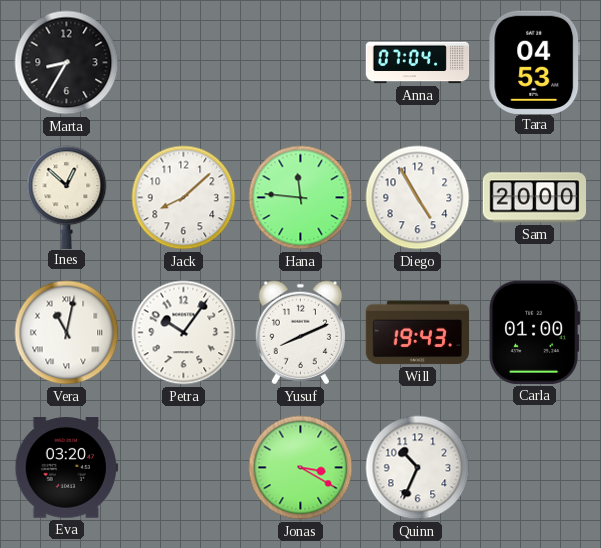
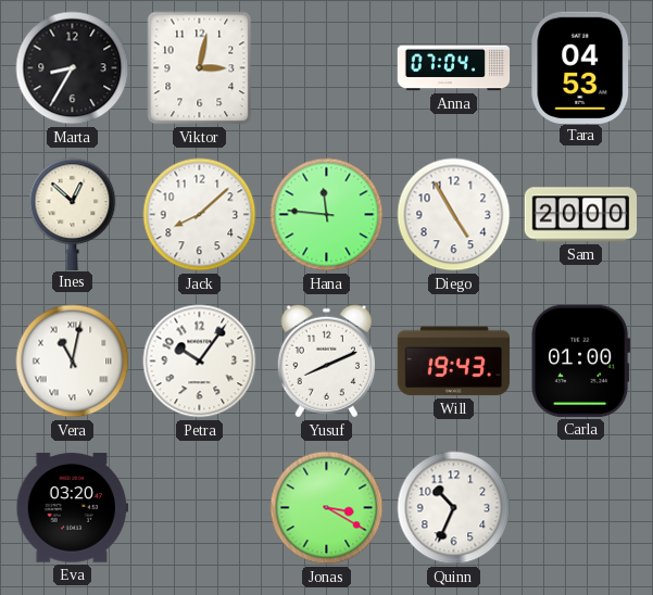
Viktor: none -> 3:02 (200, 68)
